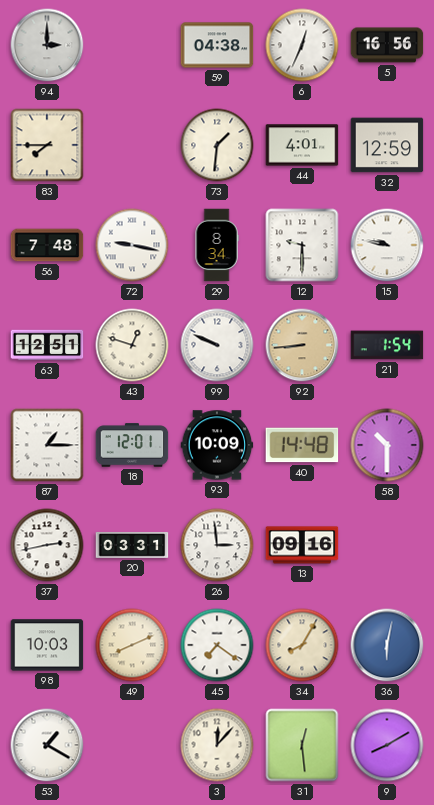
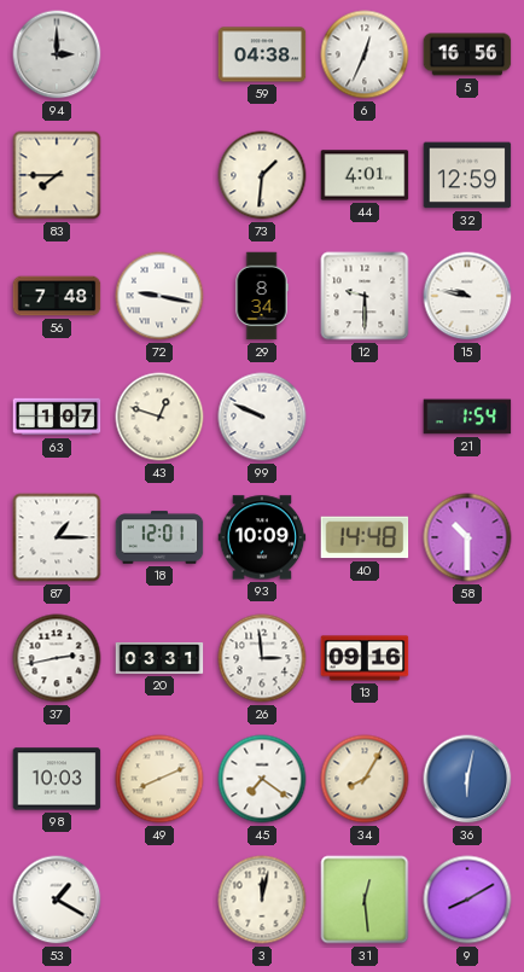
63: 12:51 -> 1:07 (57, 417)
92: 8:44 -> none (302, 345)
3: 12:07 -> 12:02 (262, 900)
